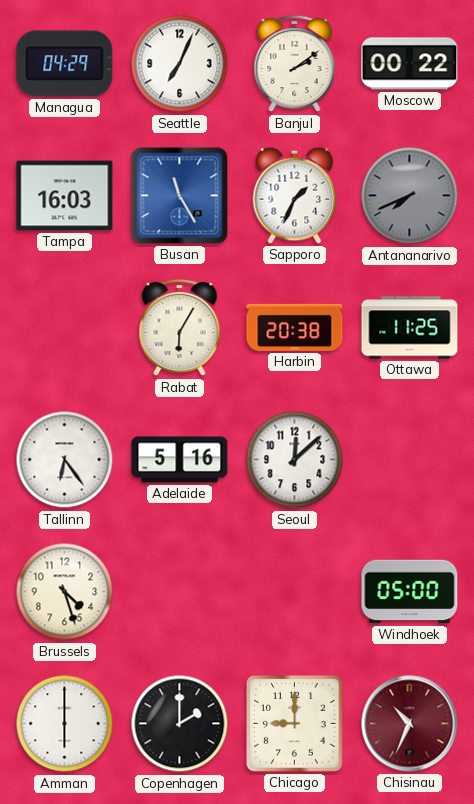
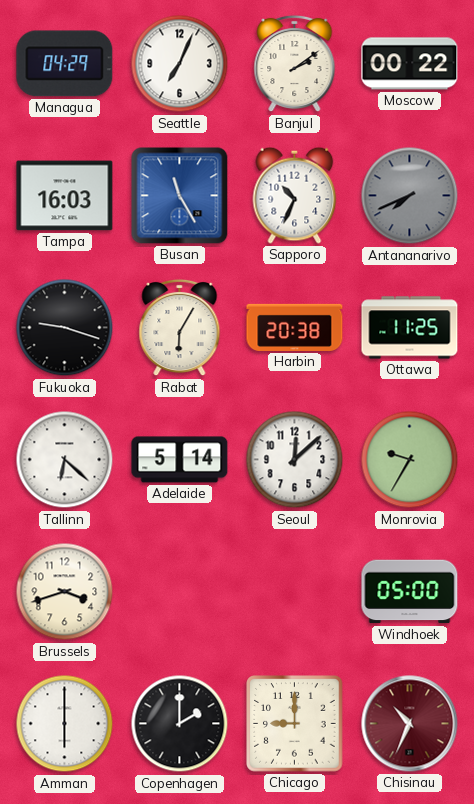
Sapporo: 1:34 -> 10:34 (295, 195)
Fukuoka: none -> 9:18 (65, 328)
Tallinn: 6:24 -> 6:22 (65, 460)
Adelaide: 5:16 -> 5:14 (180, 460)
Monrovia: none -> 9:35 (410, 460)
Brussels: 4:27 -> 3:42 (65, 592)
